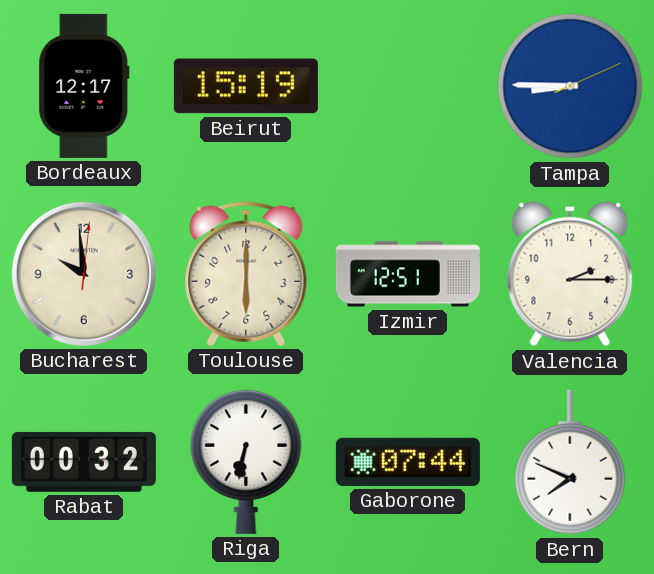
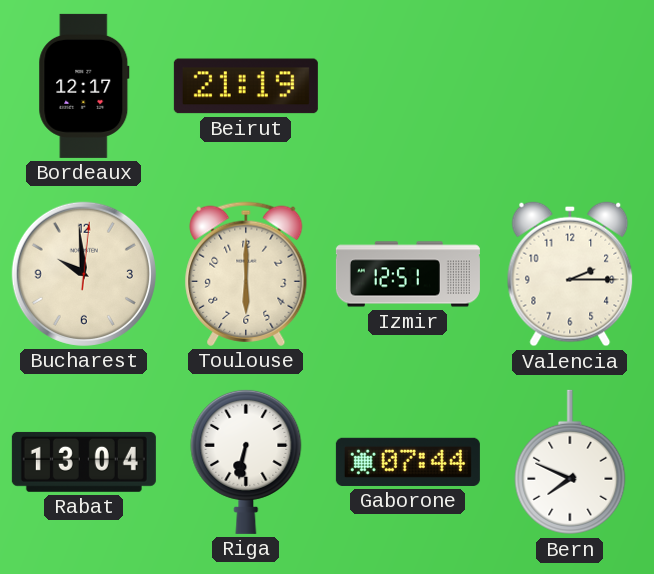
Beirut: 15:19 -> 21:19 (246, 86)
Tampa: 8:45 -> none (570, 86)
Rabat: 00:32 -> 13:04 (84, 462)
